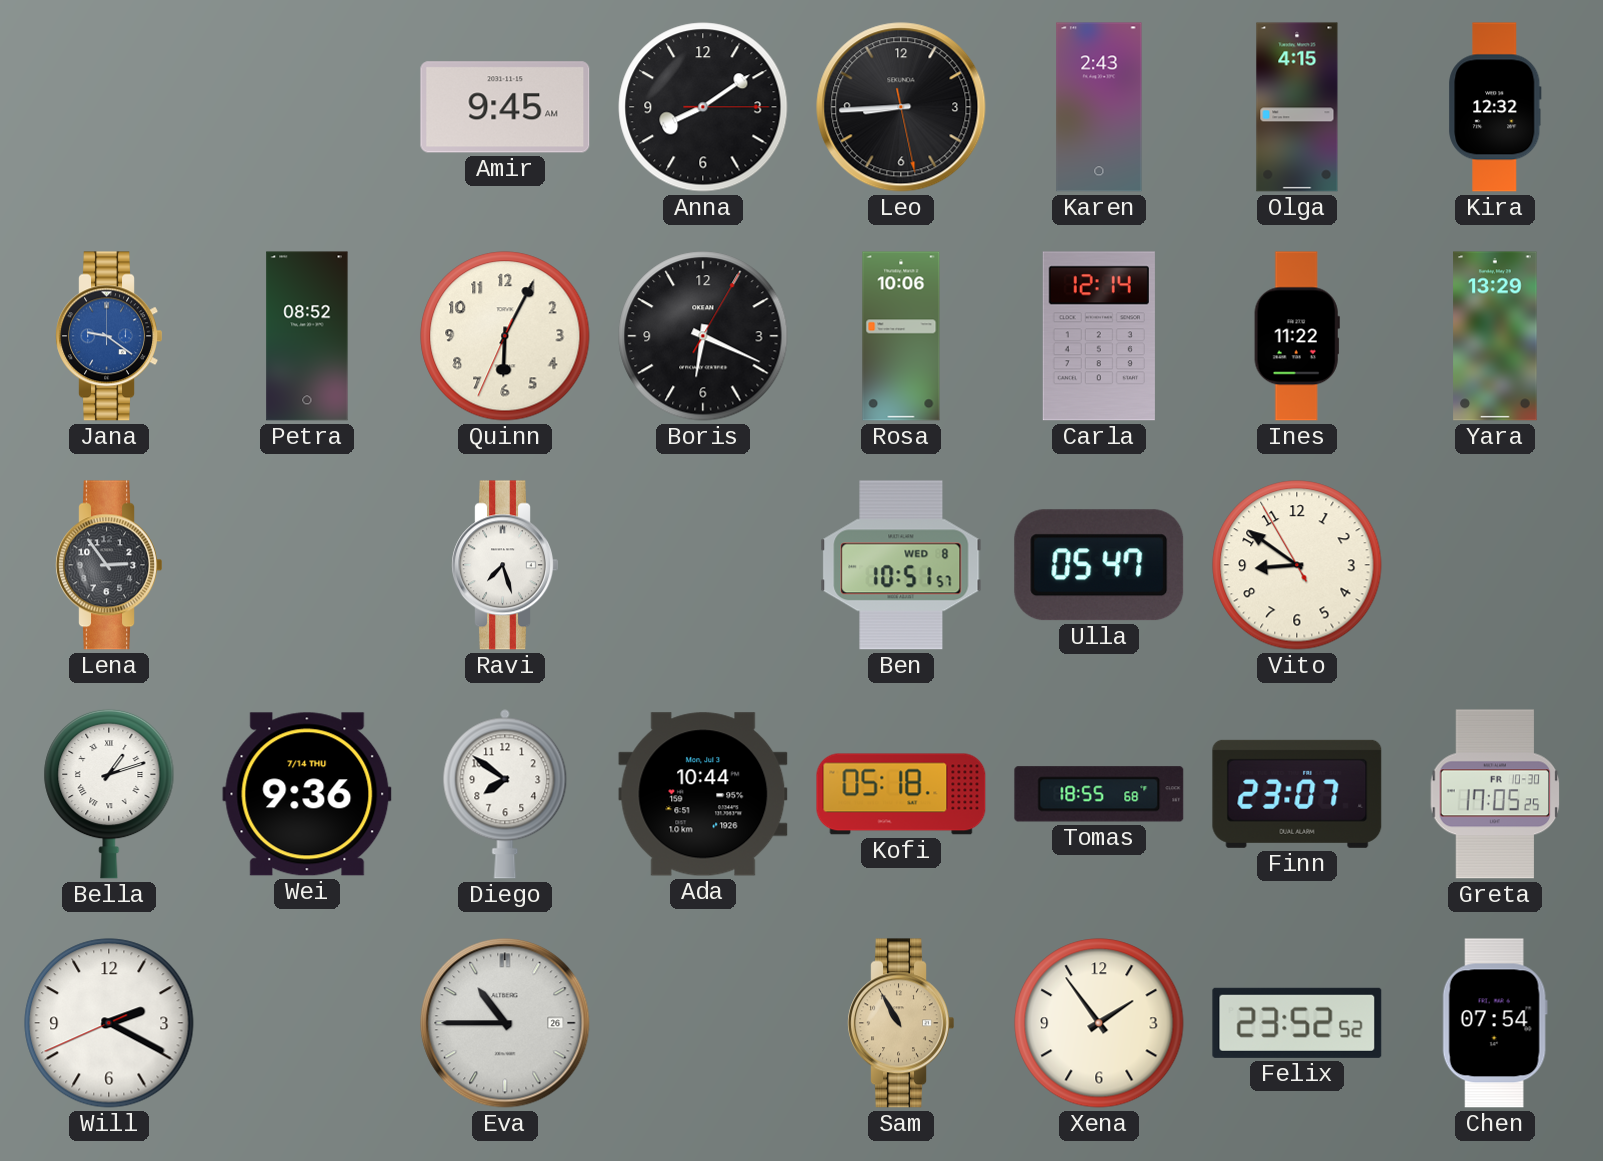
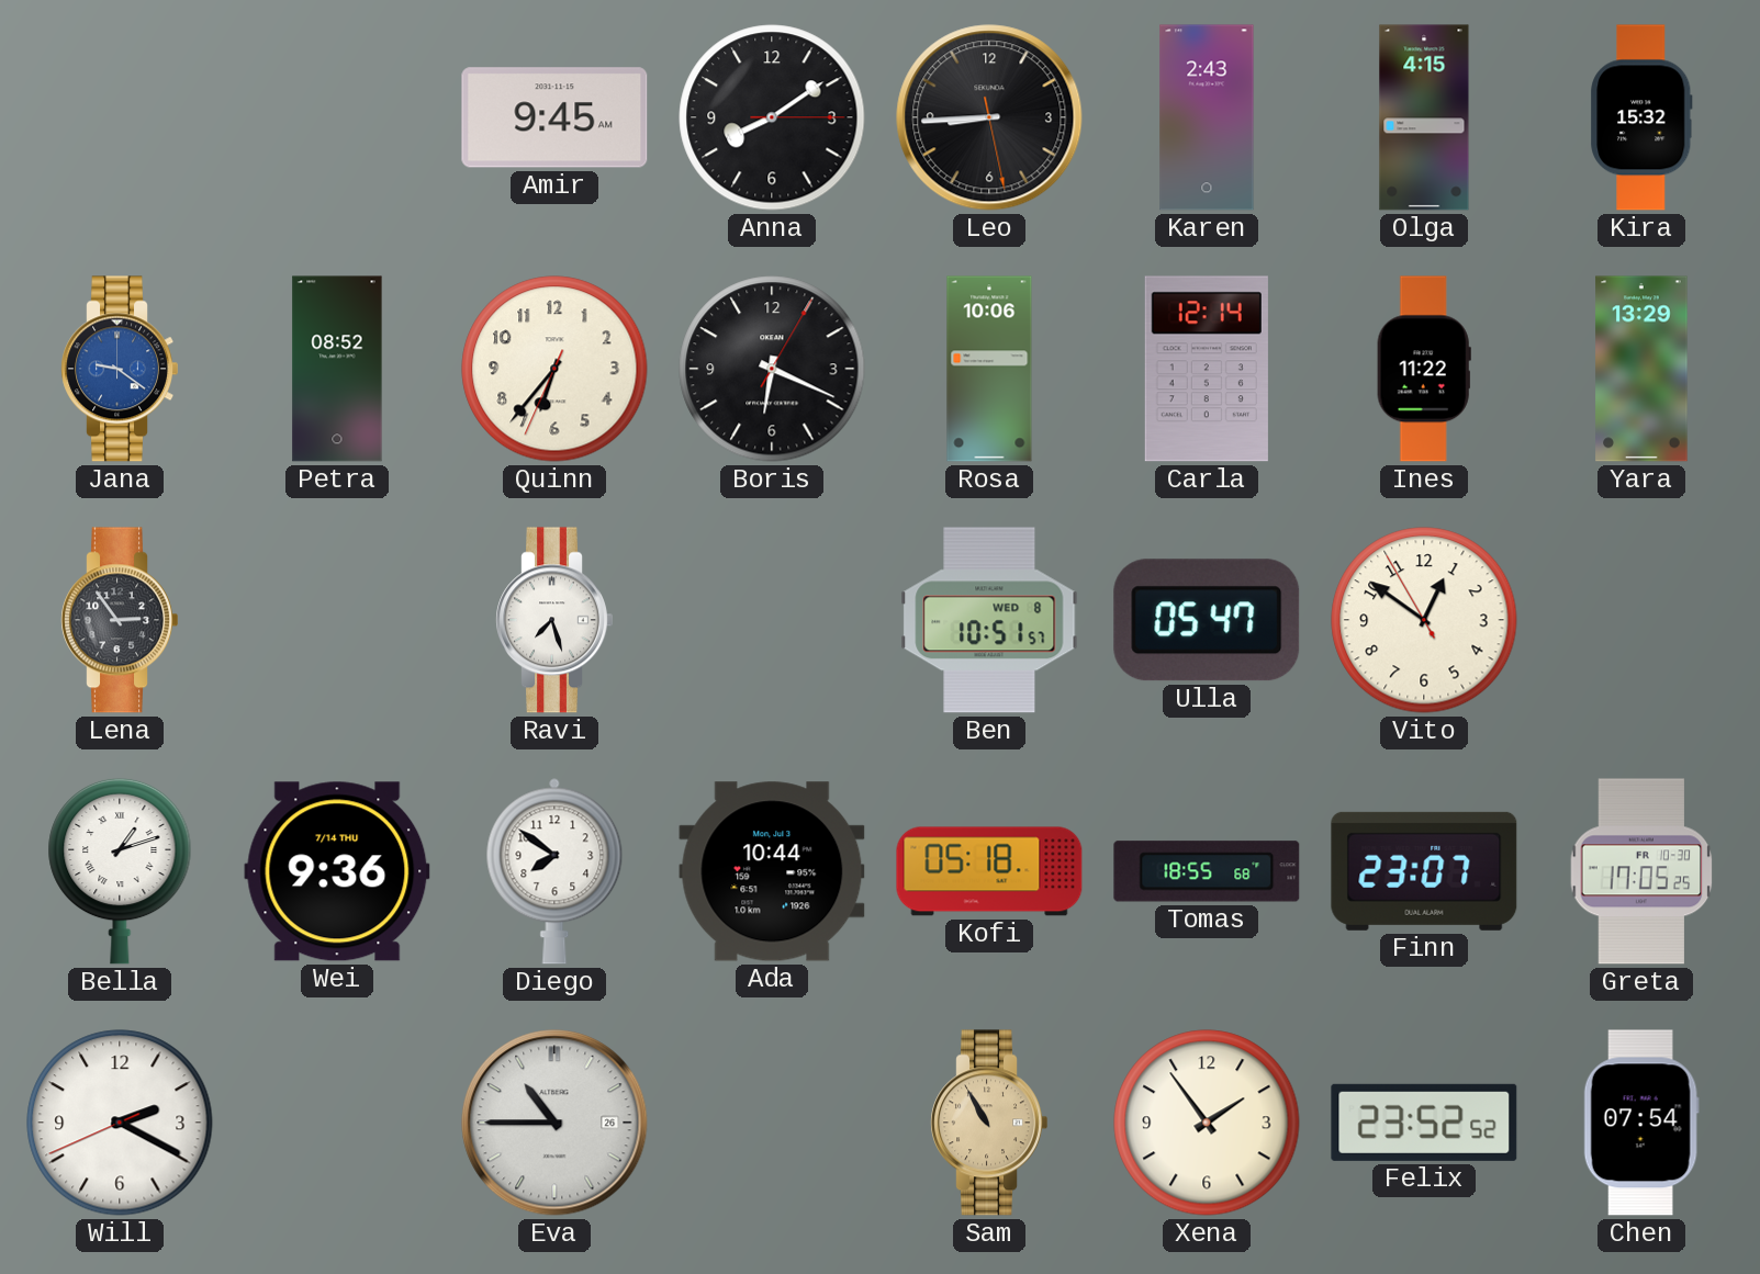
Kira: 12:32 -> 15:32 (1641, 117)
Quinn: 6:04 -> 6:36 (554, 369)
Vito: 8:50 -> 12:50 (1424, 620)
